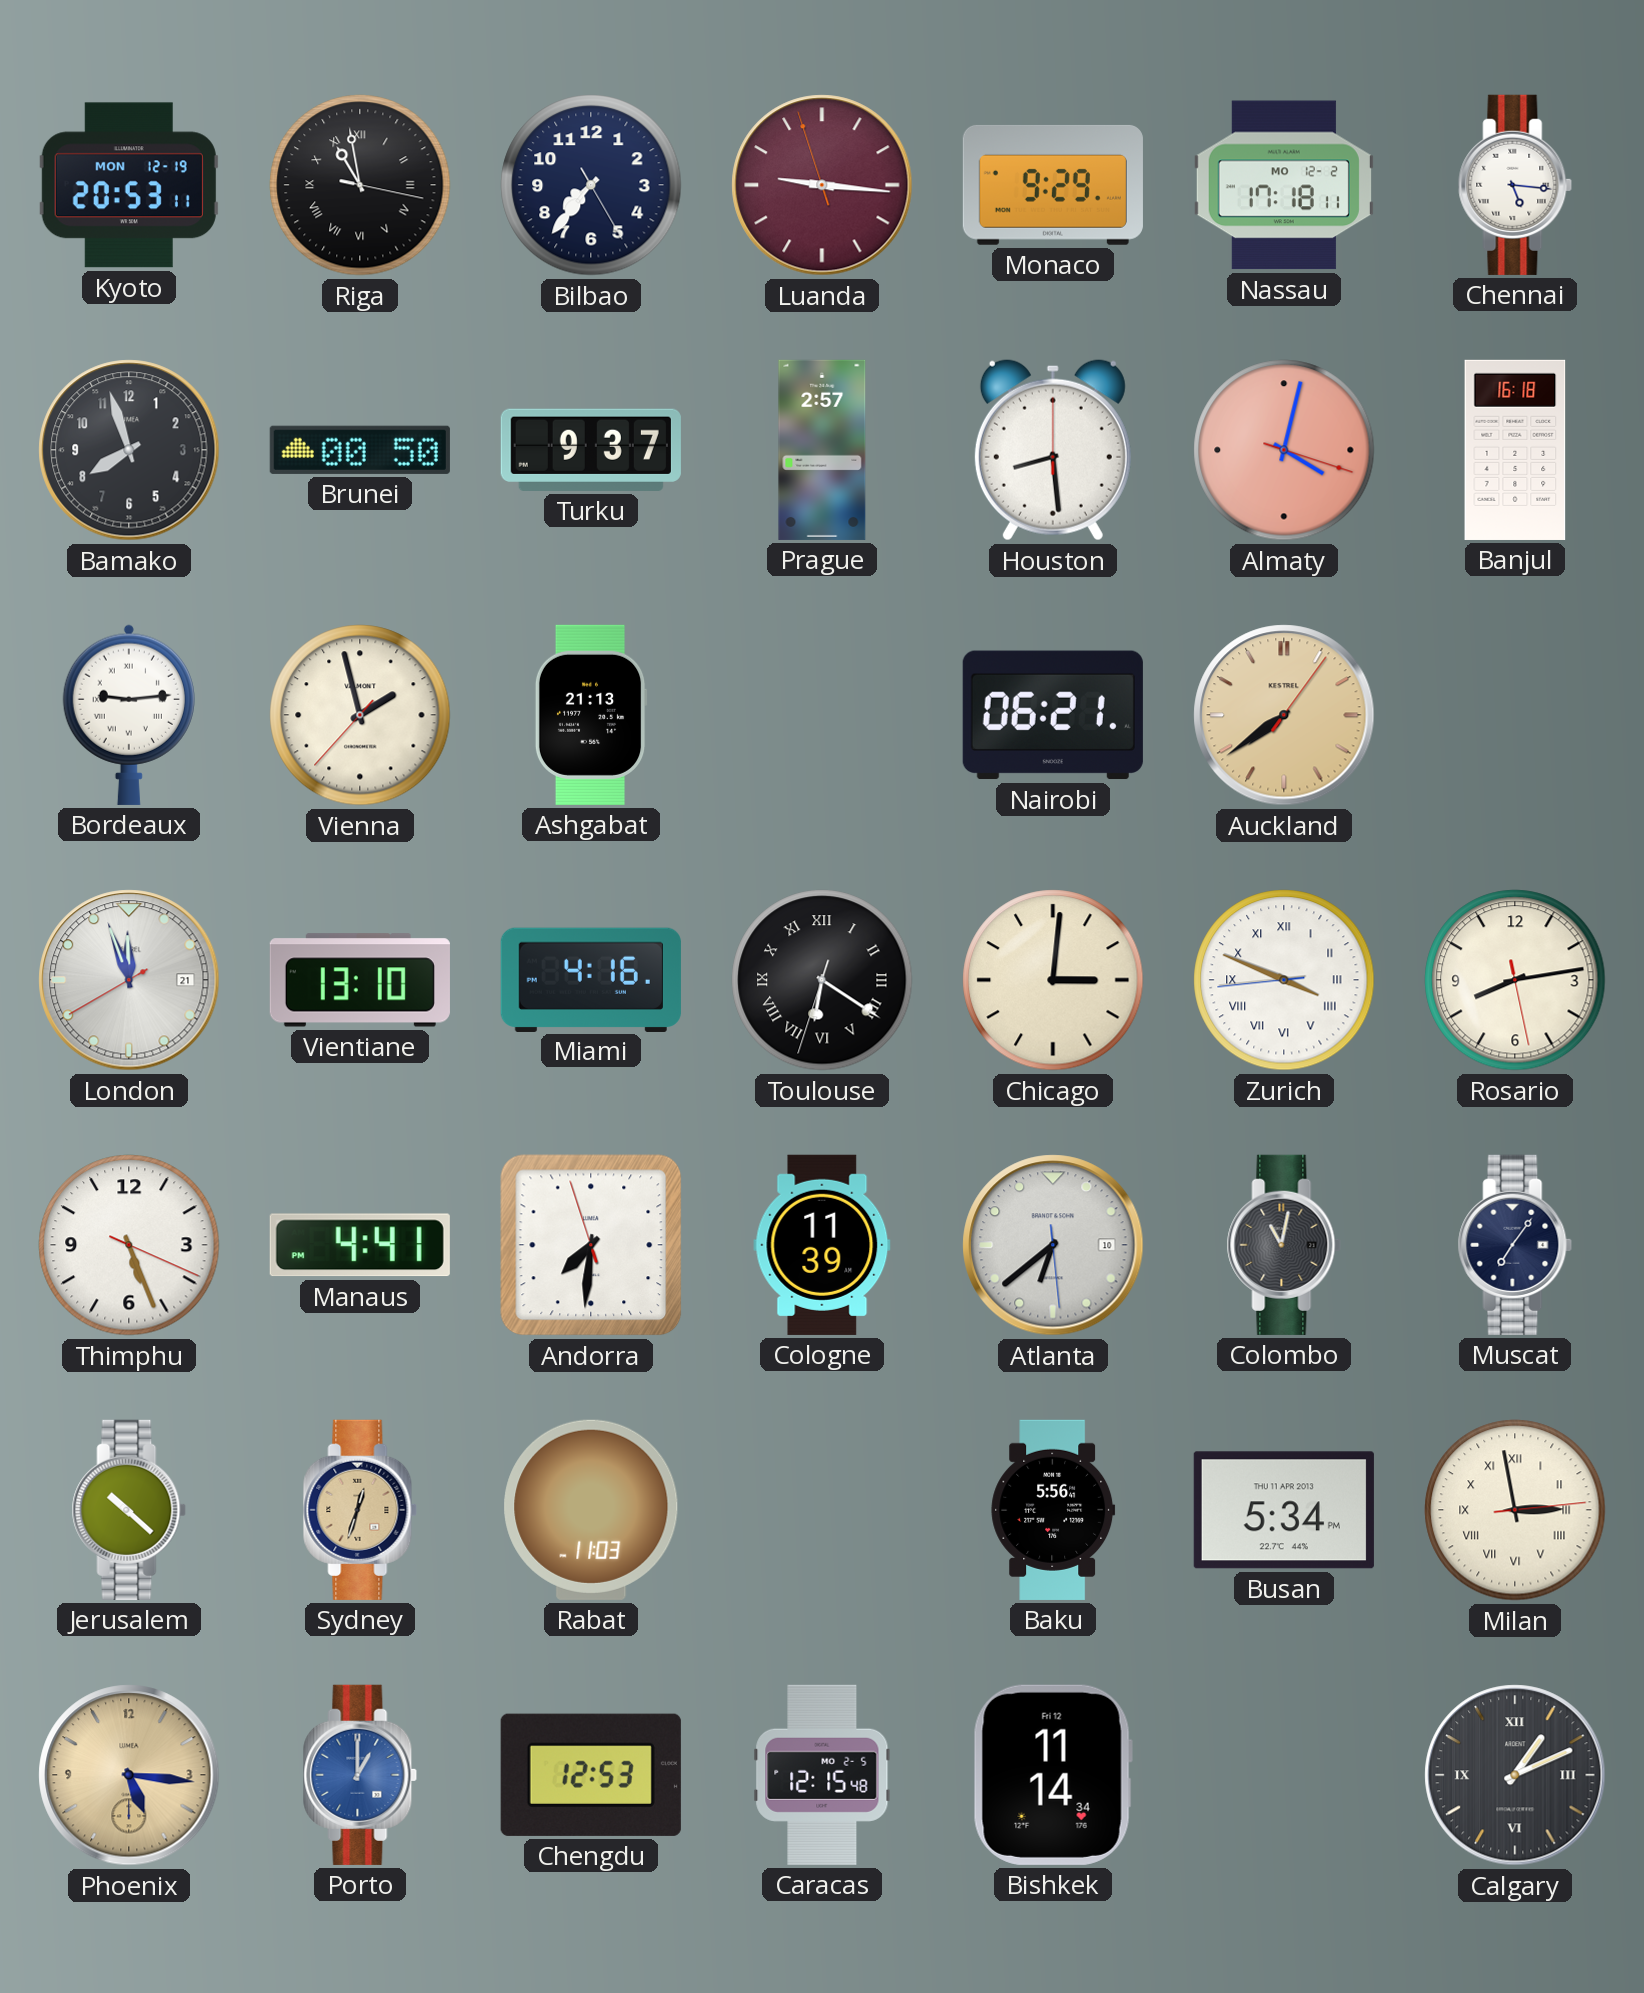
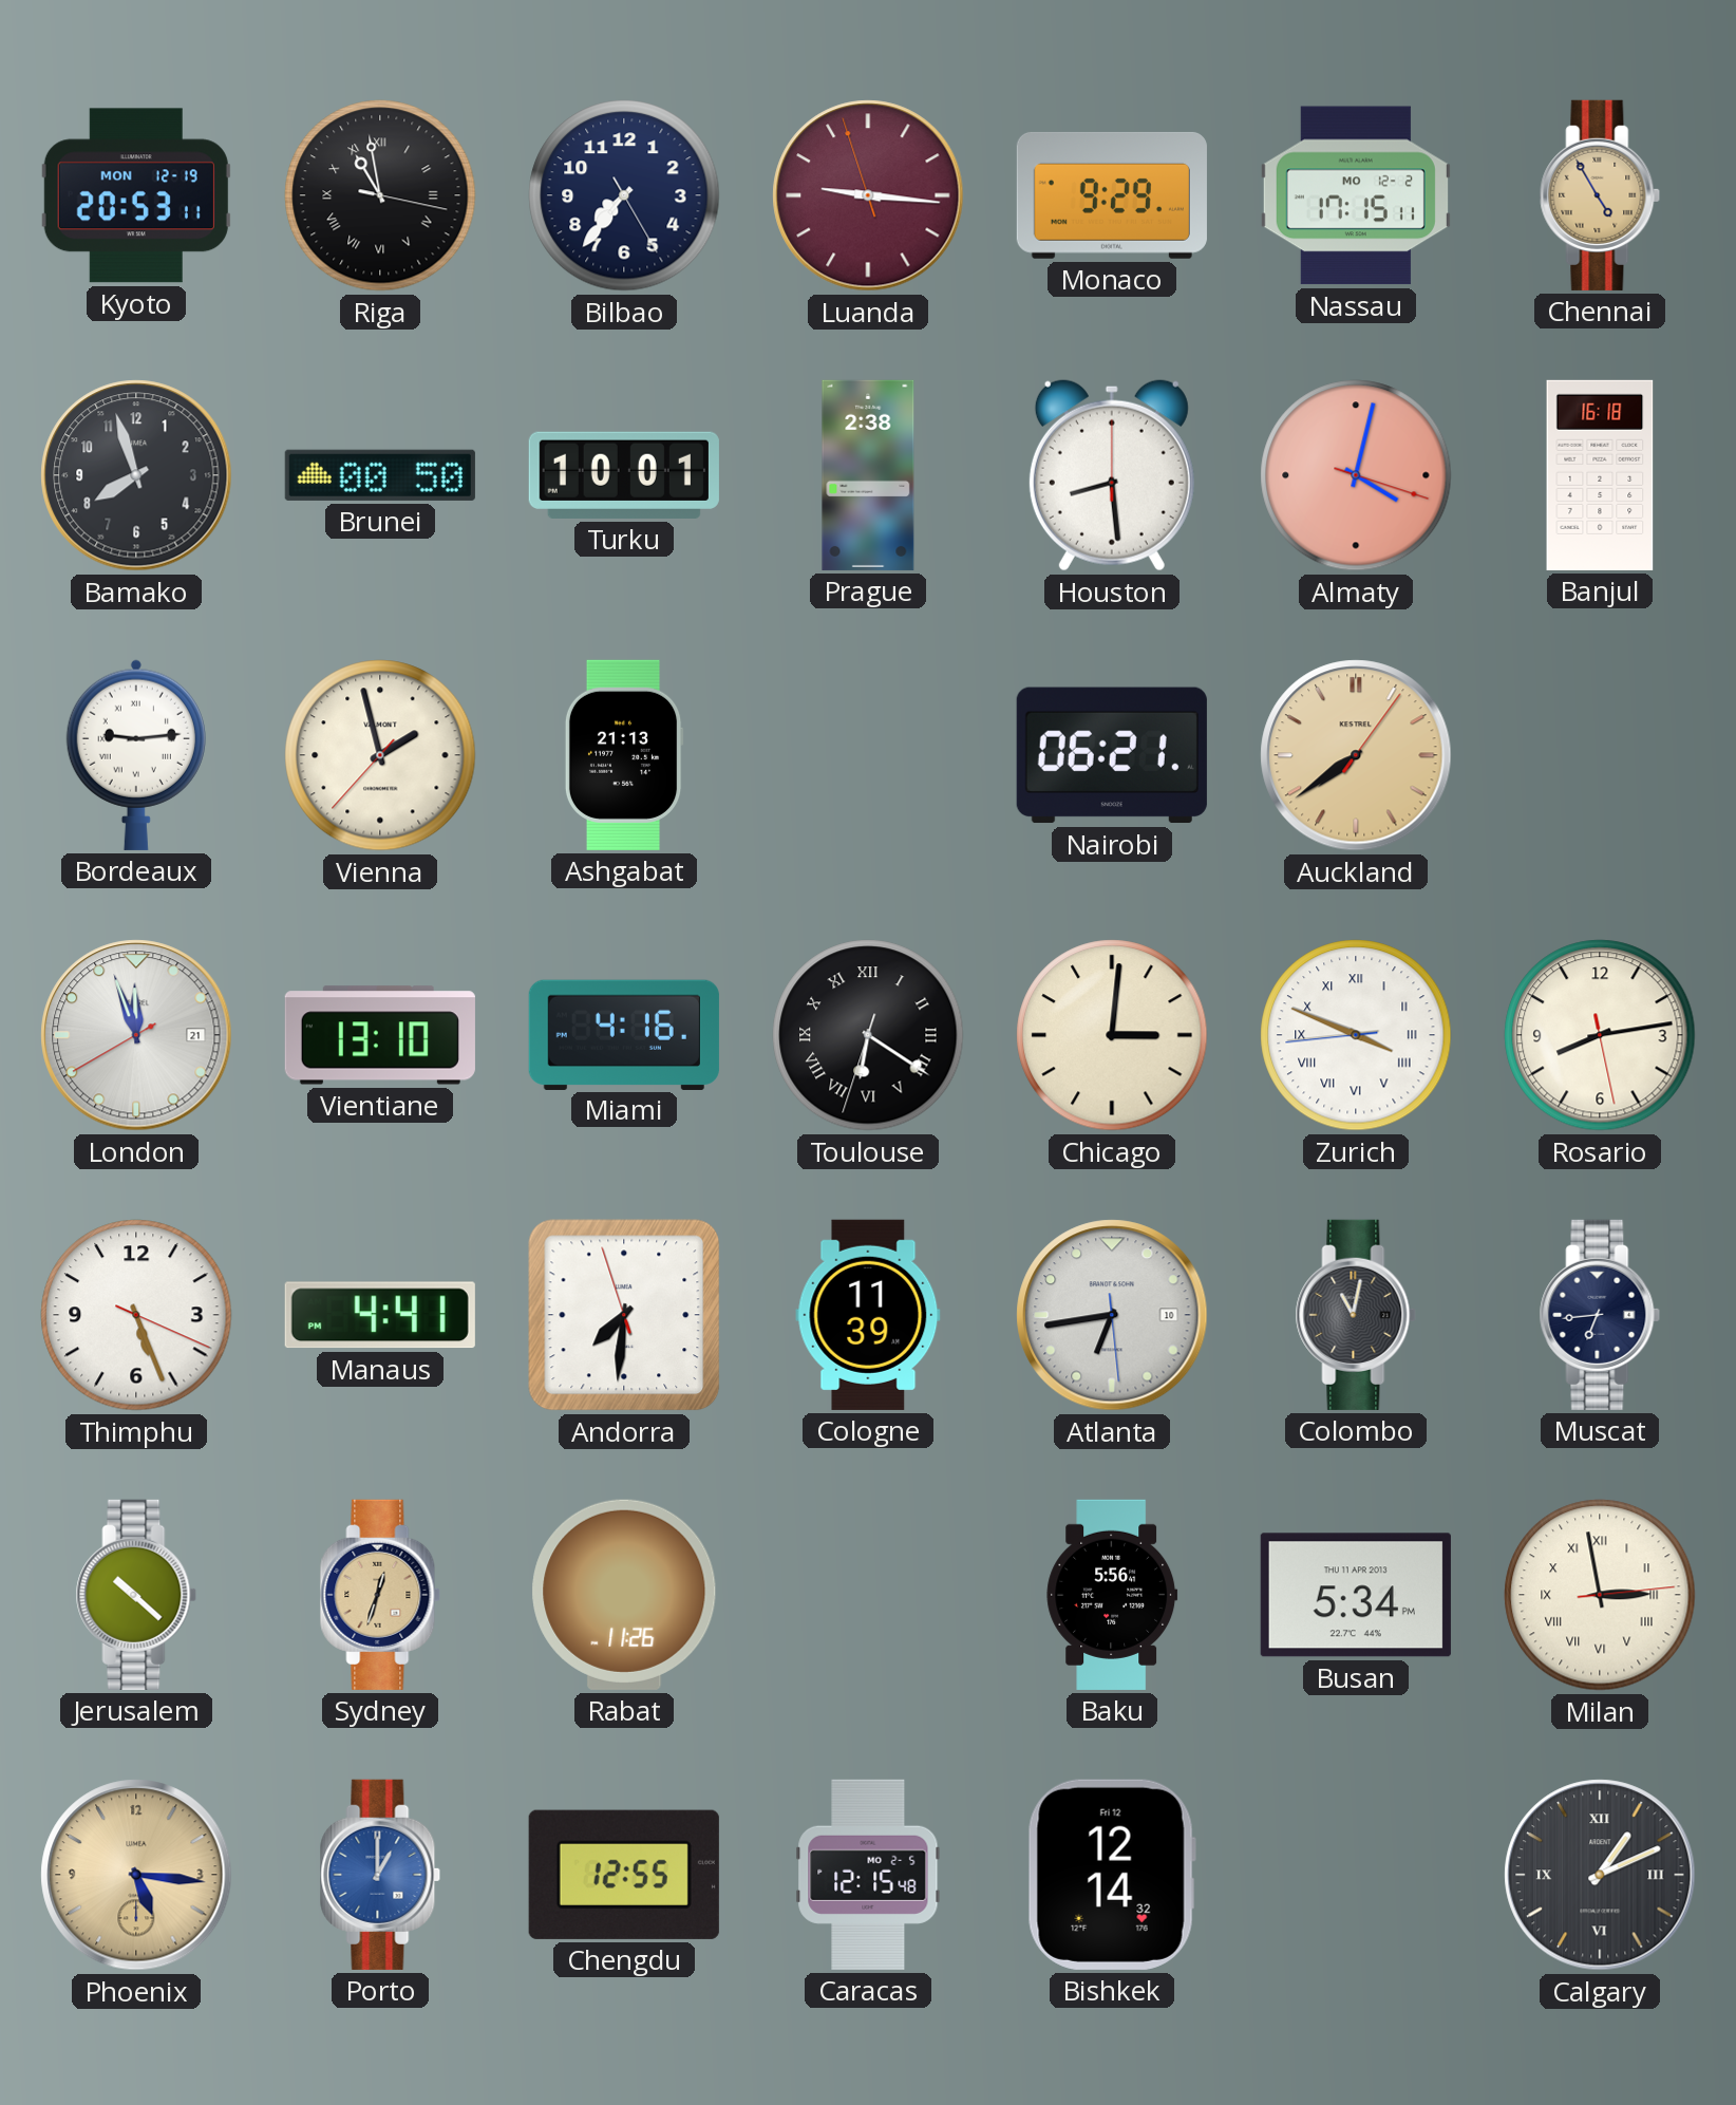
Nassau: 17:18 -> 17:15 (1356, 195)
Chennai: 5:16 -> 4:55 (1600, 195)
Chennai dial: white -> champagne (1600, 195)
Turku: 9:37 -> 10:01 (624, 475)
Prague: 2:57 -> 2:38 (868, 475)
Atlanta: 6:38 -> 6:43 (1112, 1315)
Muscat: 7:06 -> 6:44 (1600, 1315)
Rabat: 11:03 -> 11:26 (624, 1595)
Chengdu: 12:53 -> 12:55 (624, 1875)
Bishkek: 11:14 -> 12:14 (1112, 1875)
